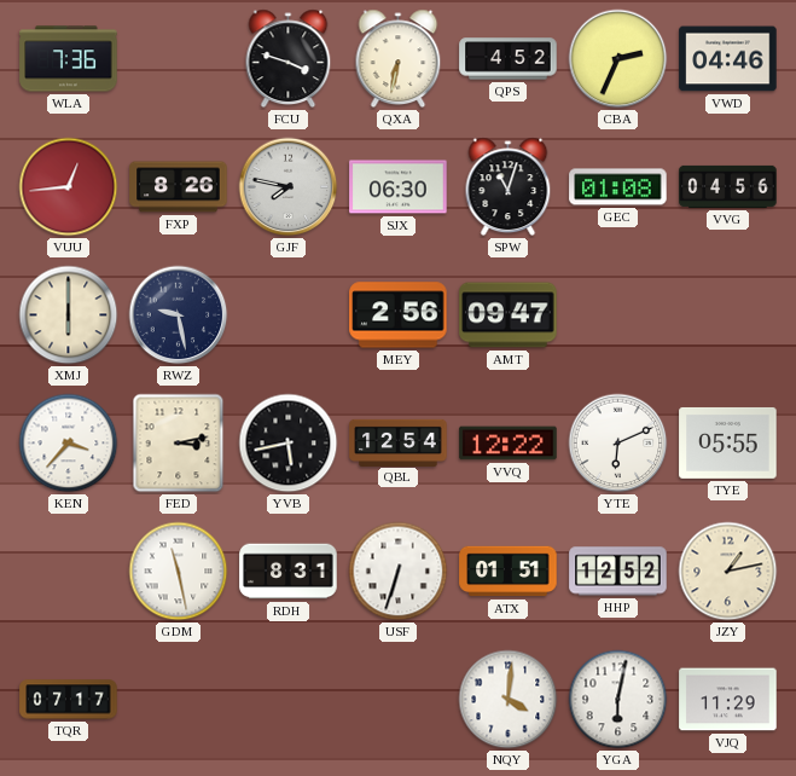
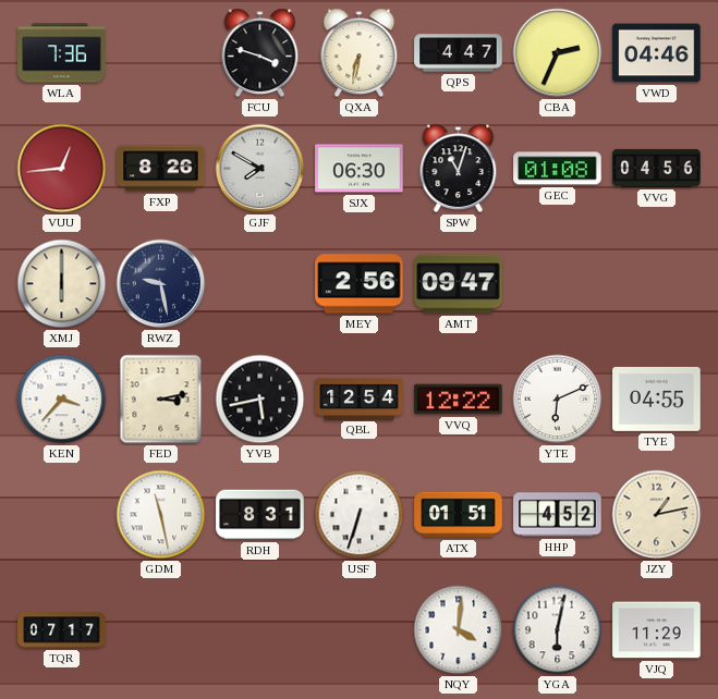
QPS: 4:52 -> 4:47 (459, 53)
GJF: 7:47 -> 7:50 (260, 169)
TYE: 05:55 -> 04:55 (657, 398)
HHP: 12:52 -> 4:52 (558, 515)
